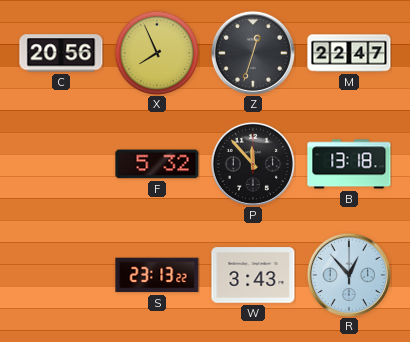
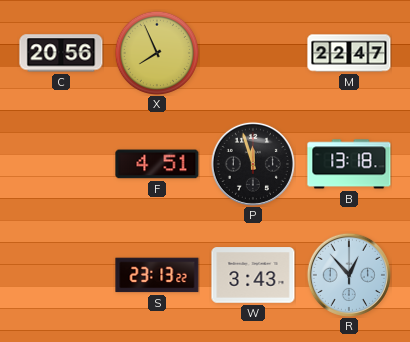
Z: 12:33 -> none (253, 53)
F: 5:32 -> 4:51 (157, 164)
P: 11:53 -> 11:57 (253, 164)
